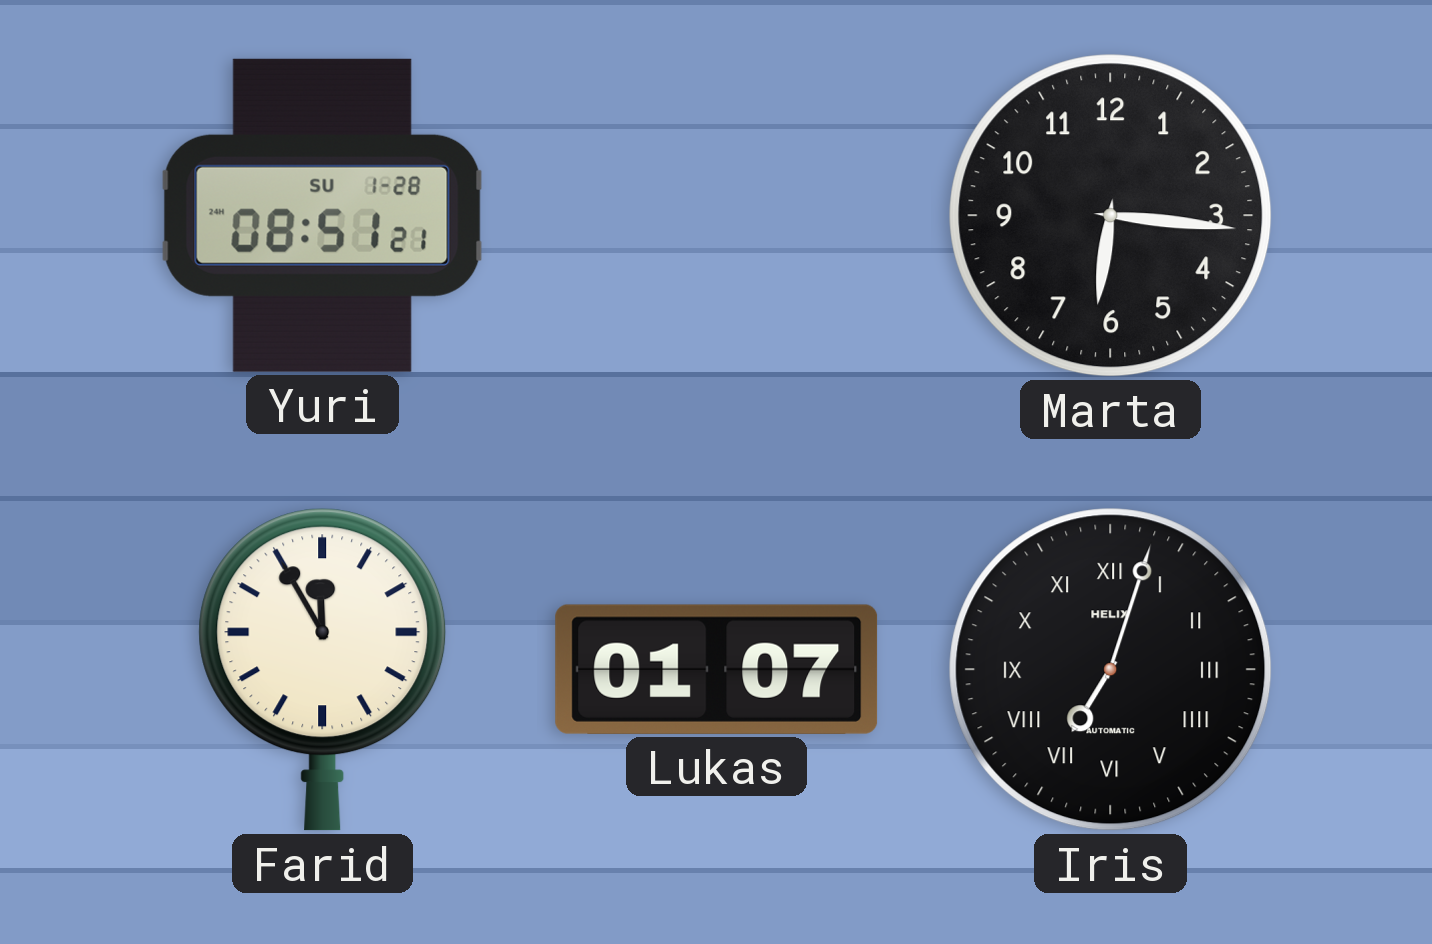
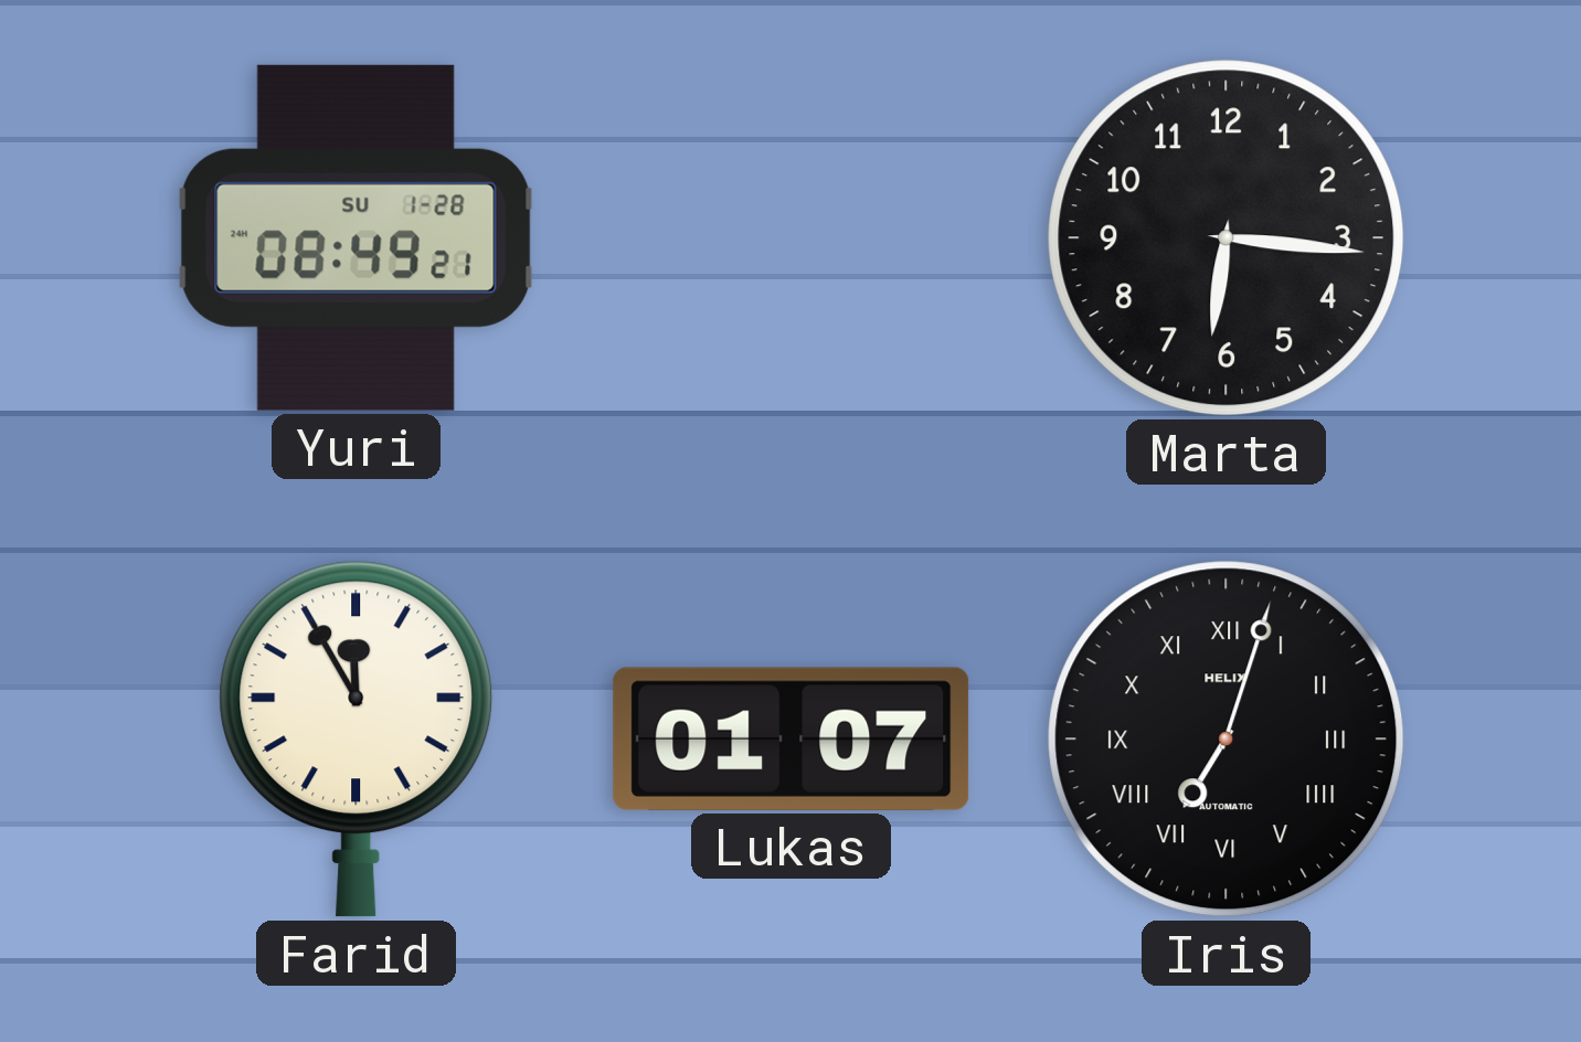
Yuri: 08:51 -> 08:49 (356, 237)
